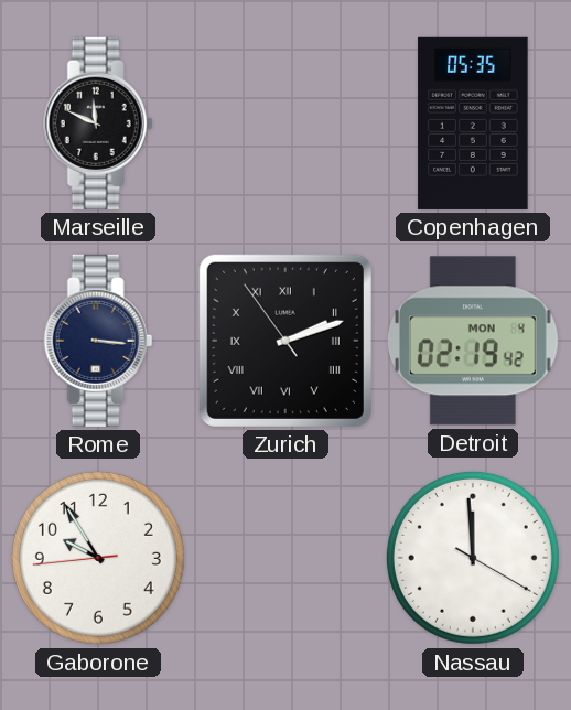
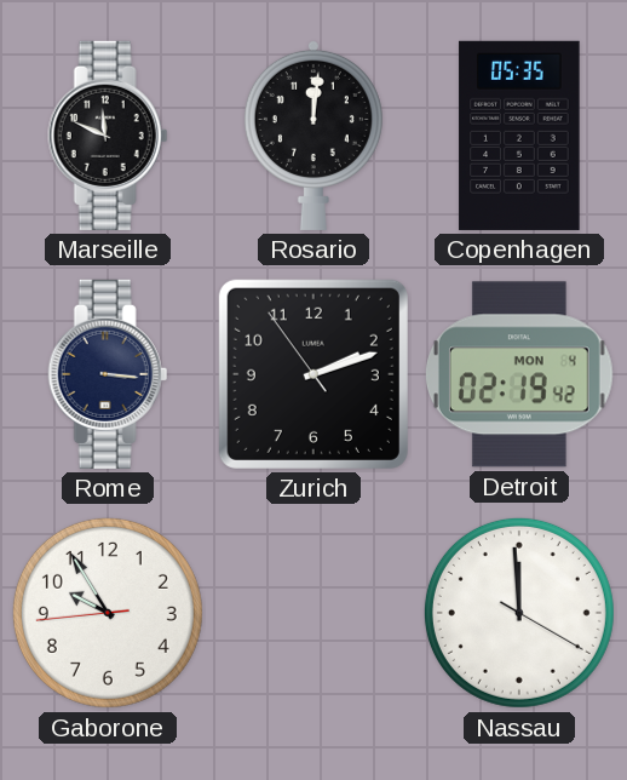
Rosario: none -> 12:01 (313, 134)
Zurich numerals: Roman -> Arabic (313, 374)
